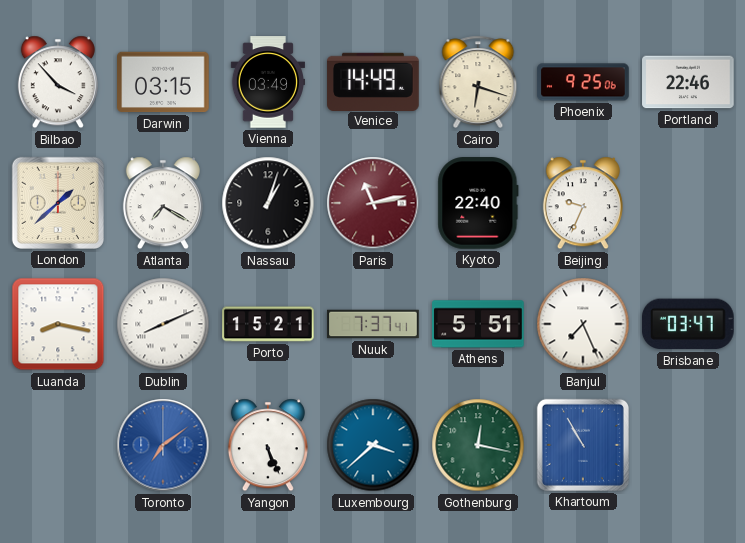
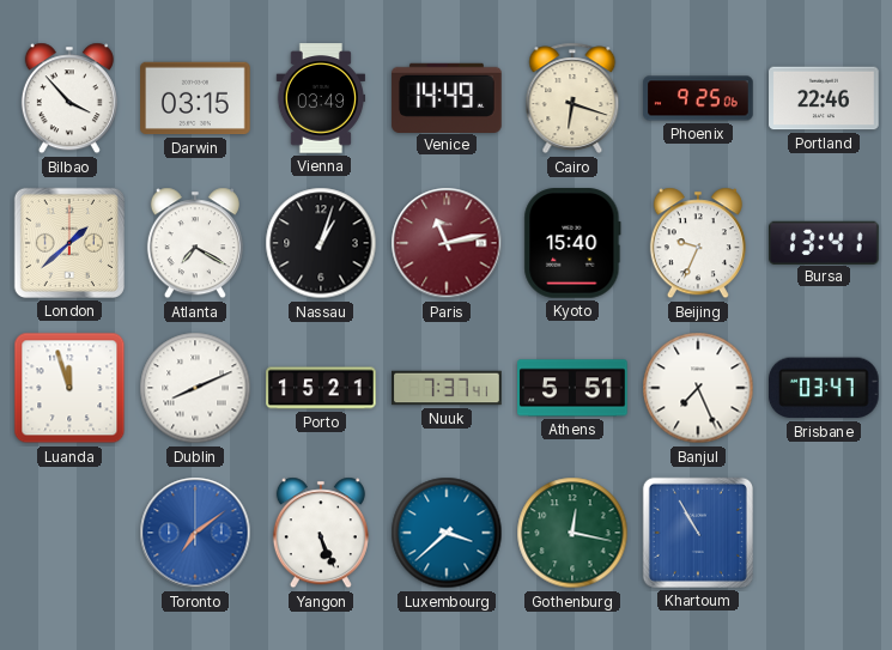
Kyoto: 22:40 -> 15:40 (572, 243)
Bursa: none -> 13:41 (824, 242)
Luanda: 8:17 -> 11:57 (69, 388)
